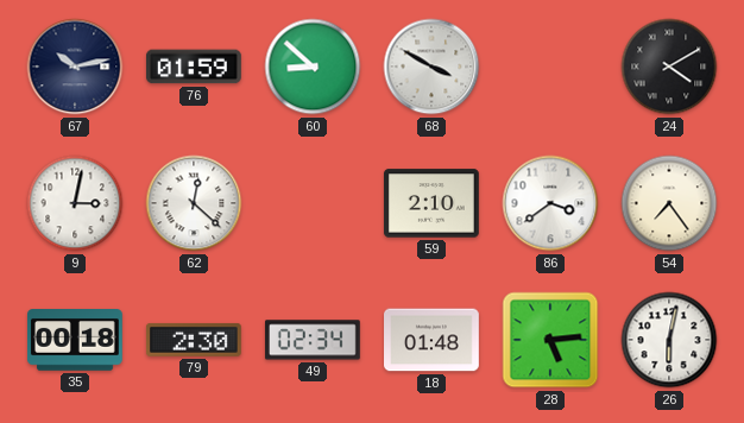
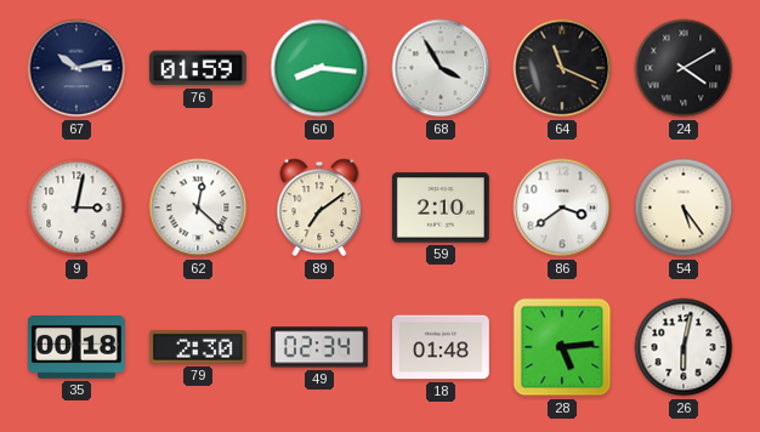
60: 8:52 -> 8:16 (319, 68)
68: 3:50 -> 3:55 (441, 68)
64: none -> 11:19 (562, 68)
89: none -> 7:09 (319, 208)
54: 7:24 -> 5:24 (684, 208)
